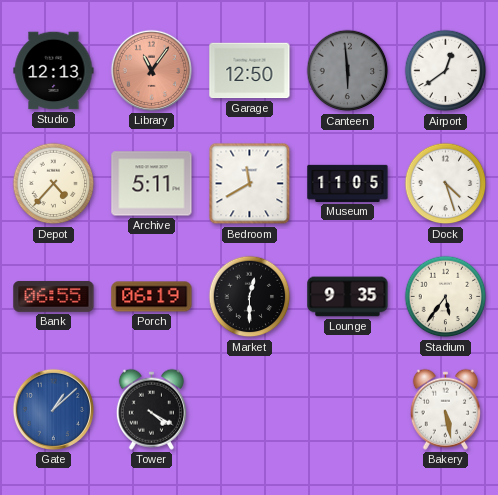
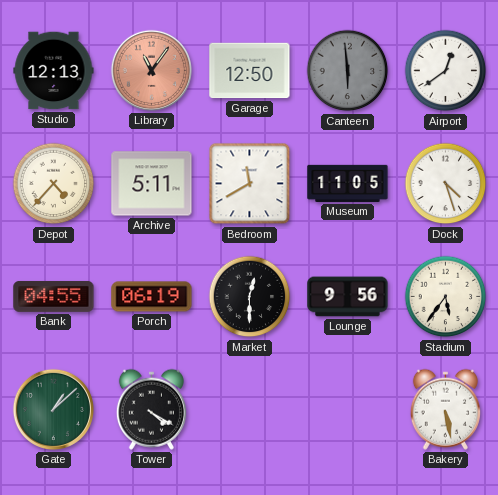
Bank: 06:55 -> 04:55 (54, 296)
Lounge: 9:35 -> 9:56 (348, 297)
Gate dial: blue -> green (53, 409)
